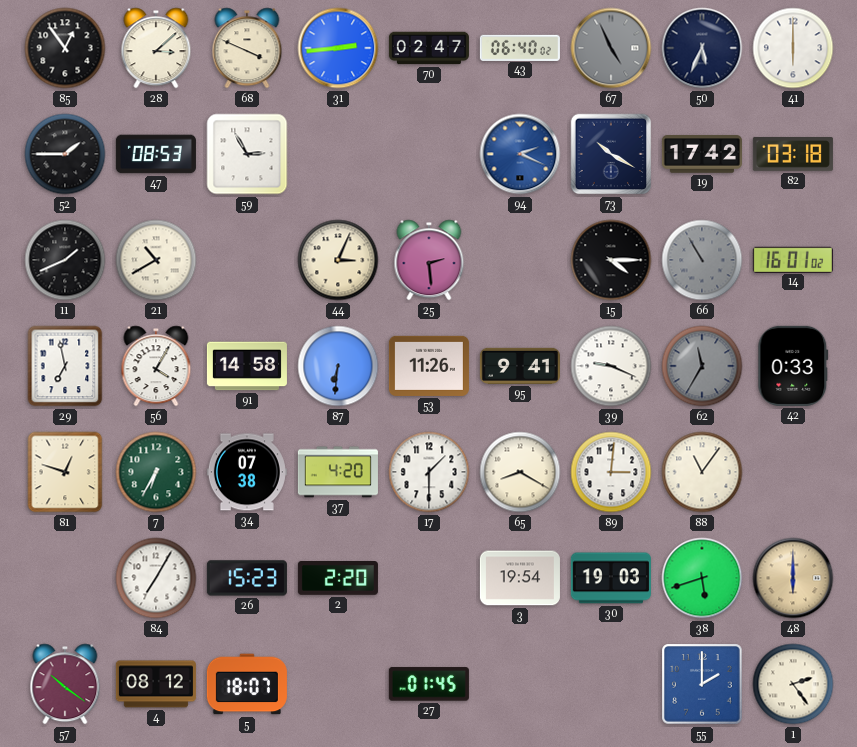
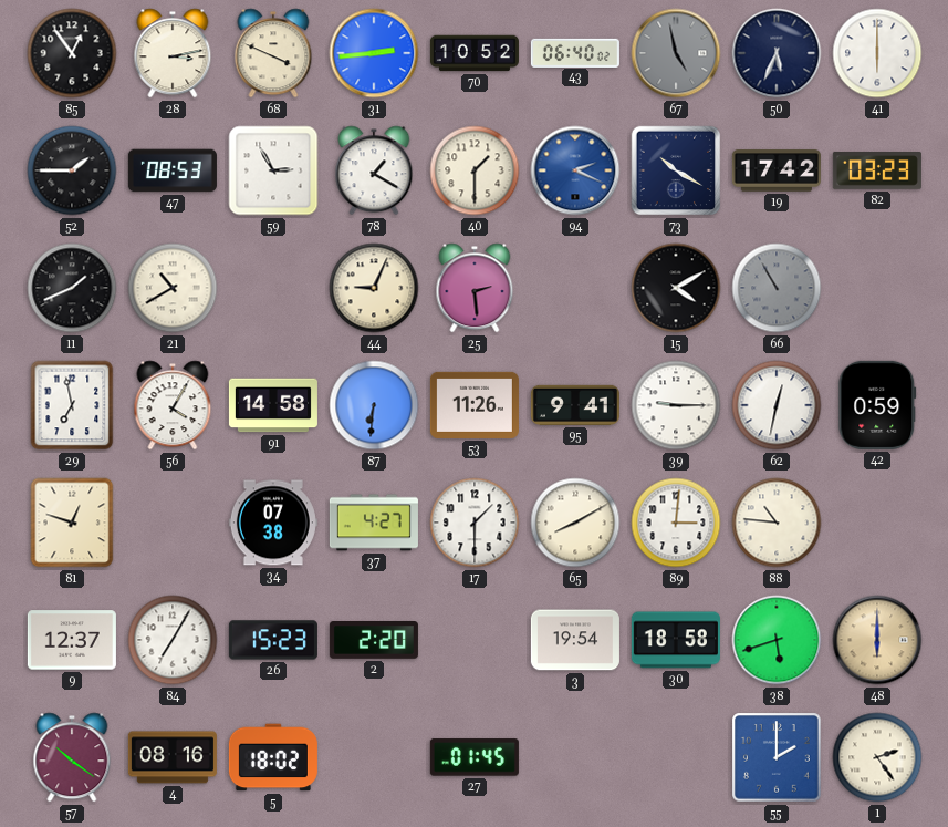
28: 3:08 -> 3:13 (173, 53)
70: 02:47 -> 10:52 (475, 53)
67: 4:56 -> 4:58 (676, 53)
78: none -> 1:20 (374, 170)
40: none -> 1:30 (475, 170)
82: 03:18 -> 03:23 (877, 172)
44: 3:04 -> 9:04 (374, 288)
15: 4:15 -> 4:10 (676, 288)
14: 16:01 -> none (793, 259)
39: 9:19 -> 9:15 (676, 405)
62: 11:35 -> 12:32 (777, 405)
62 dial: grey -> white (777, 405)
42: 0:33 -> 0:59 (877, 405)
7: 6:35 -> none (156, 472)
37: 4:20 -> 4:27 (374, 523)
65: 8:20 -> 8:10 (575, 523)
88: 11:06 -> 10:46 (777, 523)
9: none -> 12:37 (72, 640)
30: 19:03 -> 18:58 (676, 640)
4: 08:12 -> 08:16 (173, 757)
5: 18:07 -> 18:02 (273, 757)
